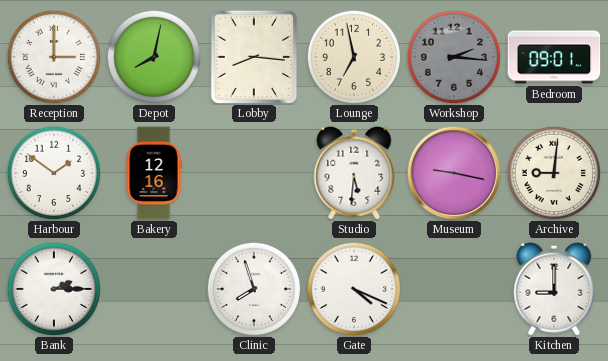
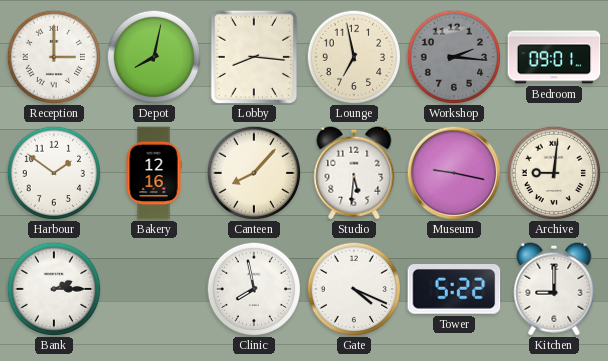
Canteen: none -> 8:07 (253, 172)
Clinic: 7:57 -> 7:58 (253, 288)
Tower: none -> 5:22 (454, 290)
